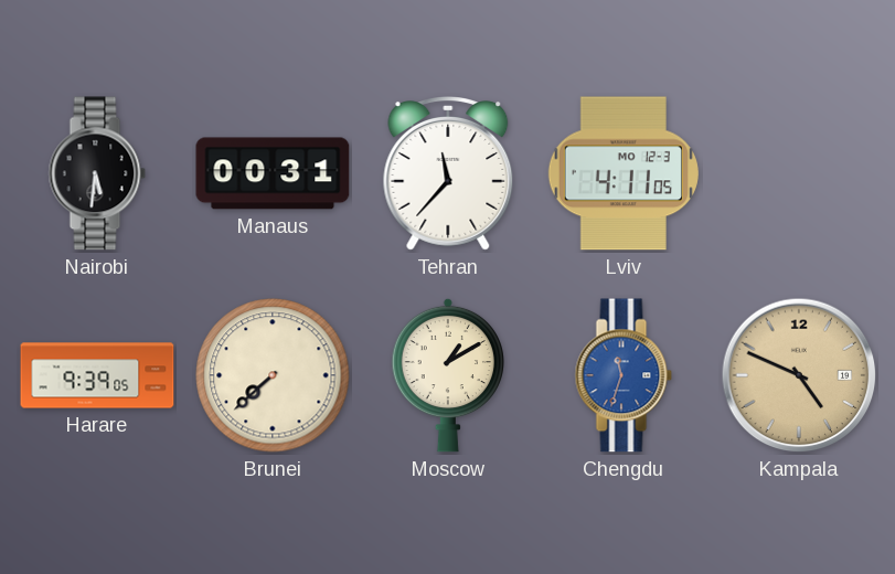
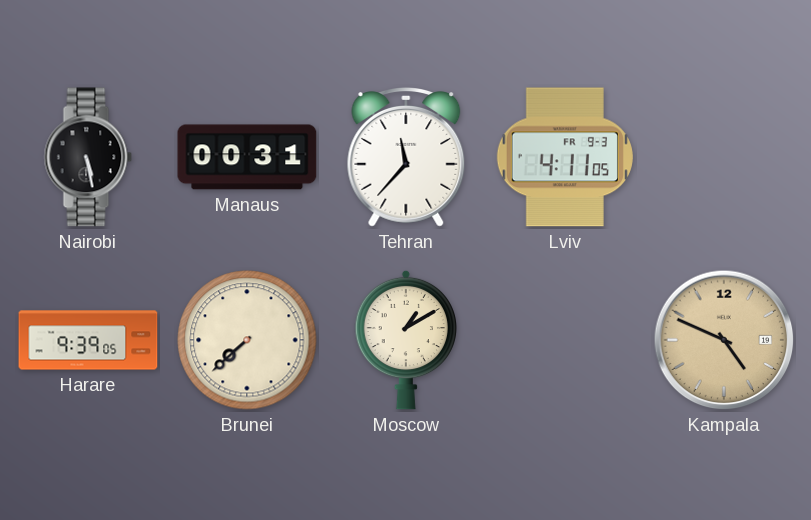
Nairobi: 5:31 -> 5:28 (88, 157)
Lviv date: MO 12-3 -> FR 9-3 (565, 157)
Chengdu: 11:33 -> none (624, 375)
